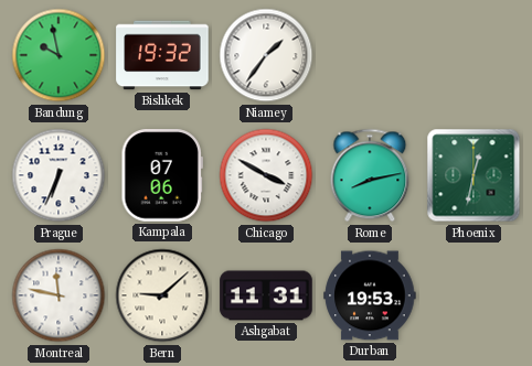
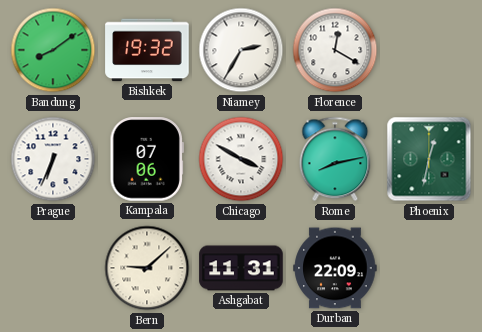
Bandung: 9:58 -> 8:09 (53, 50)
Niamey: 1:36 -> 2:35 (241, 50)
Florence: none -> 12:20 (335, 50)
Montreal: 11:47 -> none (58, 295)
Durban: 19:53 -> 22:09 (335, 268)
